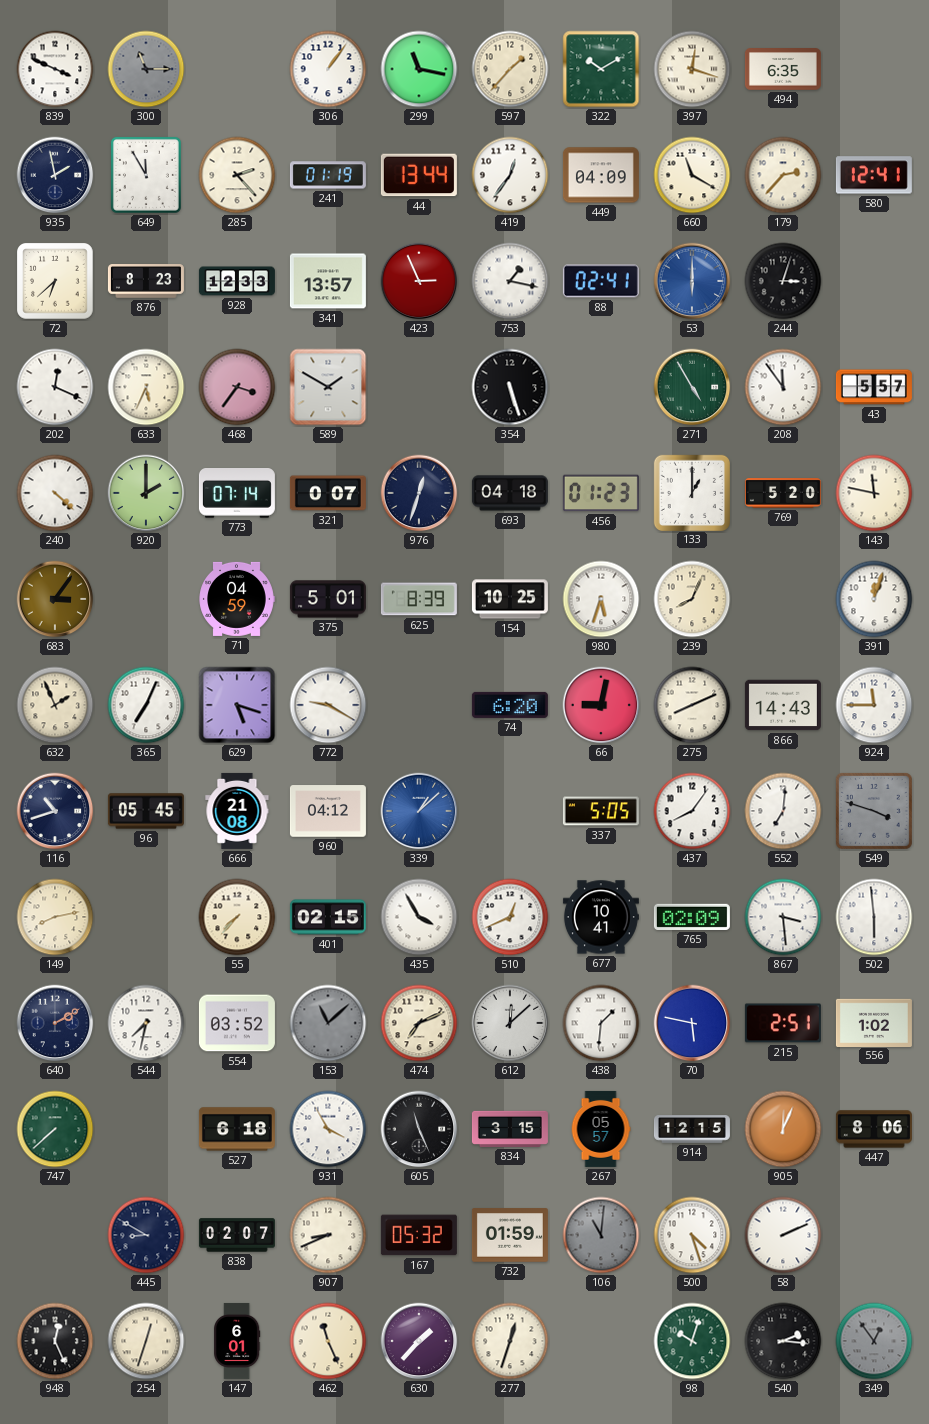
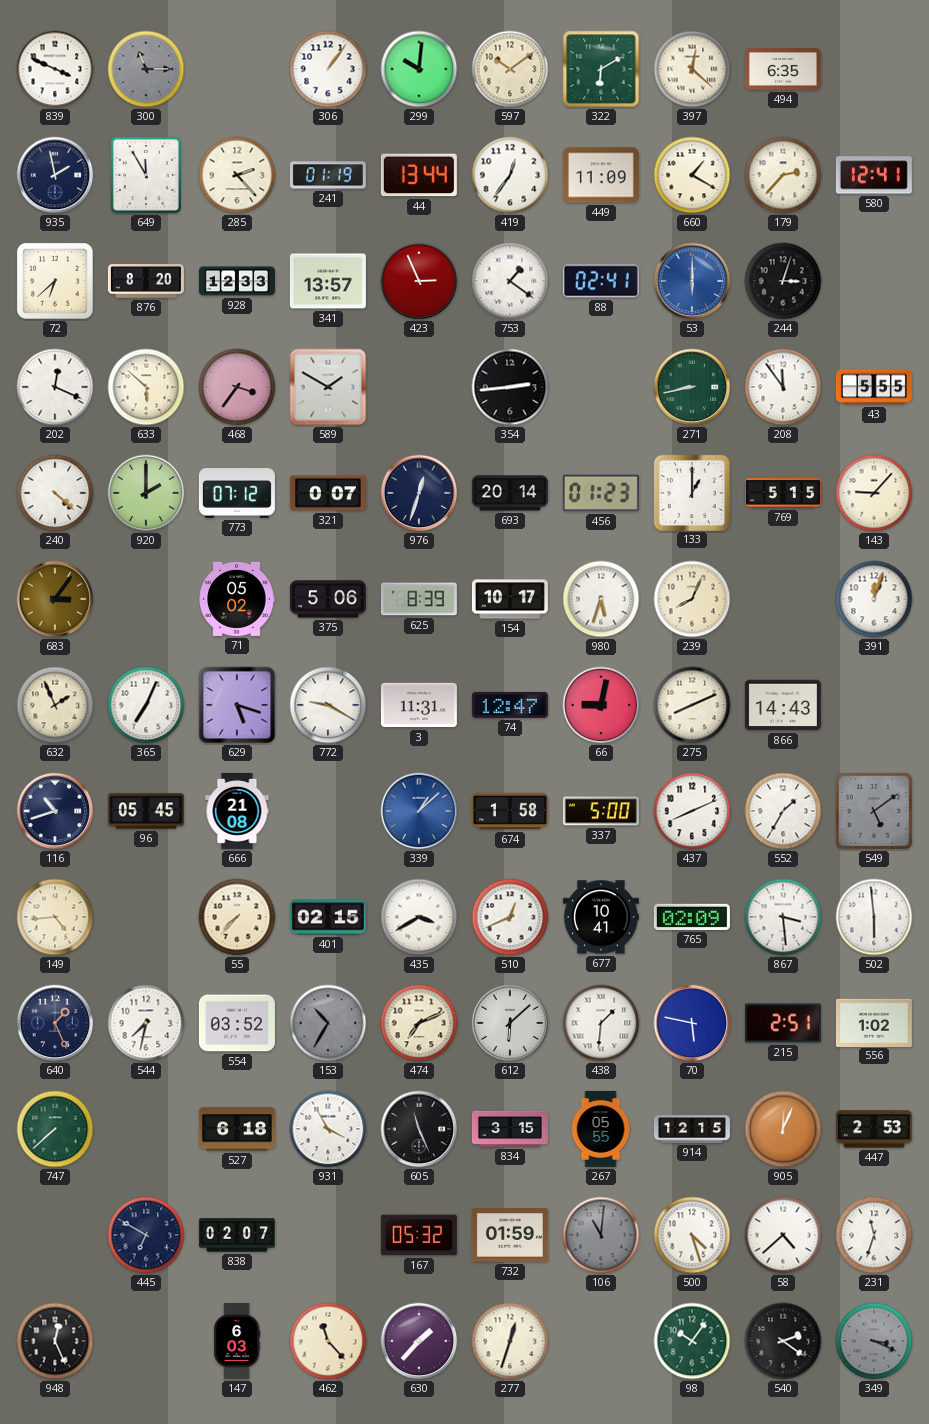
299: 11:17 -> 10:01 (419, 69)
597: 1:37 -> 10:09 (510, 69)
322: 10:10 -> 6:10 (601, 69)
397: 12:18 -> 12:22 (692, 69)
449: 04:09 -> 11:09 (601, 175)
660: 11:20 -> 1:20 (692, 175)
876: 8:23 -> 8:20 (146, 281)
753: 1:17 -> 1:21 (510, 281)
633: 5:34 -> 5:52 (146, 387)
354: 5:27 -> 2:44 (510, 387)
271: 4:55 -> 8:43 (692, 387)
43: 5:57 -> 5:55 (874, 387)
773: 07:14 -> 07:12 (237, 494)
693: 04:18 -> 20:14 (510, 493)
769: 5:20 -> 5:15 (783, 494)
143: 11:47 -> 9:07 (874, 493)
71: 04:59 -> 05:02 (237, 599)
375: 5:01 -> 5:06 (328, 599)
154: 10:25 -> 10:17 (510, 599)
3: none -> 11:31 (419, 705)
74: 6:20 -> 12:47 (510, 705)
924: 11:45 -> none (874, 705)
960: 04:12 -> none (328, 811)
674: none -> 1:58 (510, 811)
337: 5:05 -> 5:00 (601, 811)
437: 8:06 -> 8:11 (692, 811)
552: 7:01 -> 1:35 (783, 811)
549: 3:48 -> 5:09 (874, 811)
149: 8:13 -> 4:44 (55, 917)
435: 3:55 -> 3:40 (419, 917)
640: 2:10 -> 1:26 (55, 1023)
153: 11:08 -> 10:35 (328, 1023)
612: 12:08 -> 6:08 (510, 1023)
267: 05:57 -> 05:55 (601, 1129)
447: 8:06 -> 2:53 (874, 1129)
445: 8:50 -> 6:50 (146, 1235)
907: 8:41 -> none (328, 1235)
58: 2:11 -> 4:38 (783, 1235)
231: none -> 11:33 (874, 1235)
254: 12:33 -> none (146, 1341)
147: 6:01 -> 6:03 (238, 1341)
462: 11:26 -> 11:23 (328, 1341)
98: 10:03 -> 10:06 (692, 1341)
540: 2:16 -> 2:21 (783, 1341)
349: 12:54 -> 3:19 (874, 1341)
